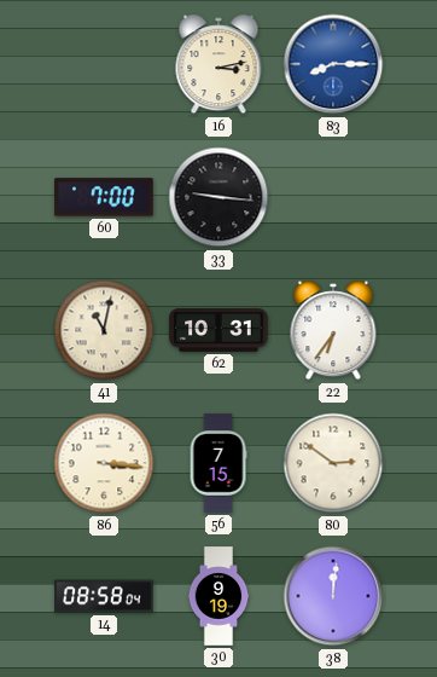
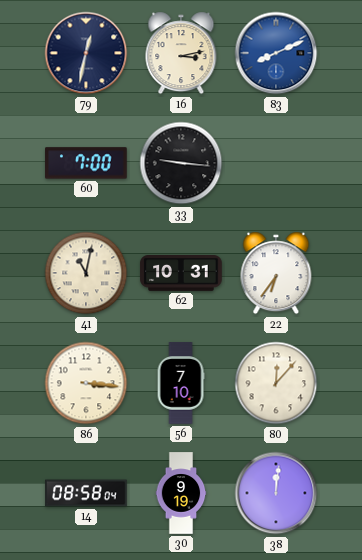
79: none -> 12:32 (86, 53)
83: 8:15 -> 8:11 (276, 53)
56: 7:15 -> 7:10 (181, 383)
80: 2:51 -> 12:07 (276, 383)
